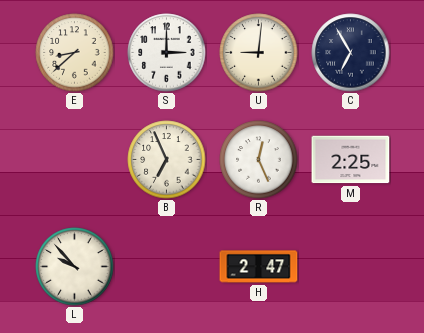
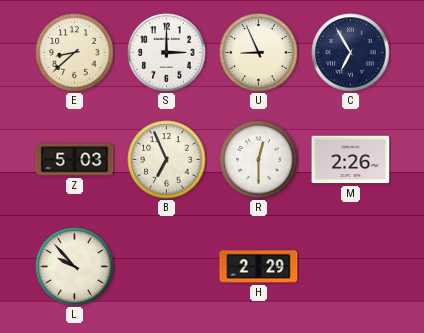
U: 9:01 -> 8:56 (259, 53)
Z: none -> 5:03 (75, 160)
R: 12:26 -> 12:30 (259, 160)
M: 2:25 -> 2:26 (351, 160)
H: 2:47 -> 2:29 (259, 267)
